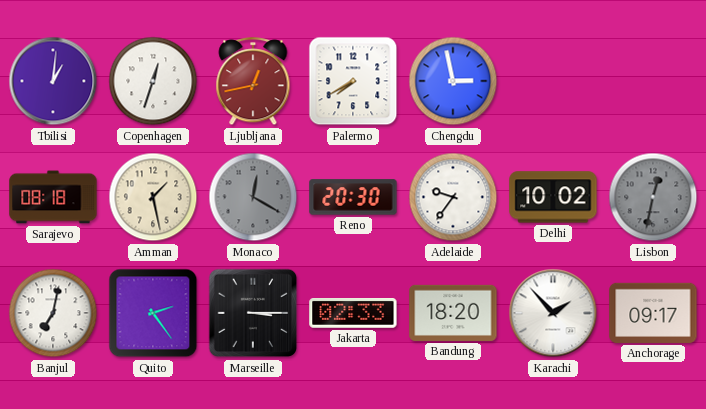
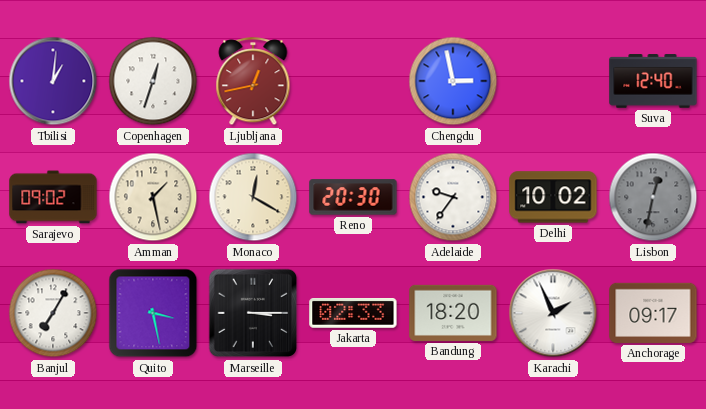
Palermo: 7:40 -> none (353, 81)
Suva: none -> 12:40 (653, 81)
Sarajevo: 08:18 -> 09:02 (53, 197)
Monaco dial: grey -> cream (253, 197)
Banjul: 7:02 -> 7:05 (53, 313)
Quito: 2:24 -> 3:28 (153, 313)
Karachi: 1:53 -> 1:56 (553, 313)
